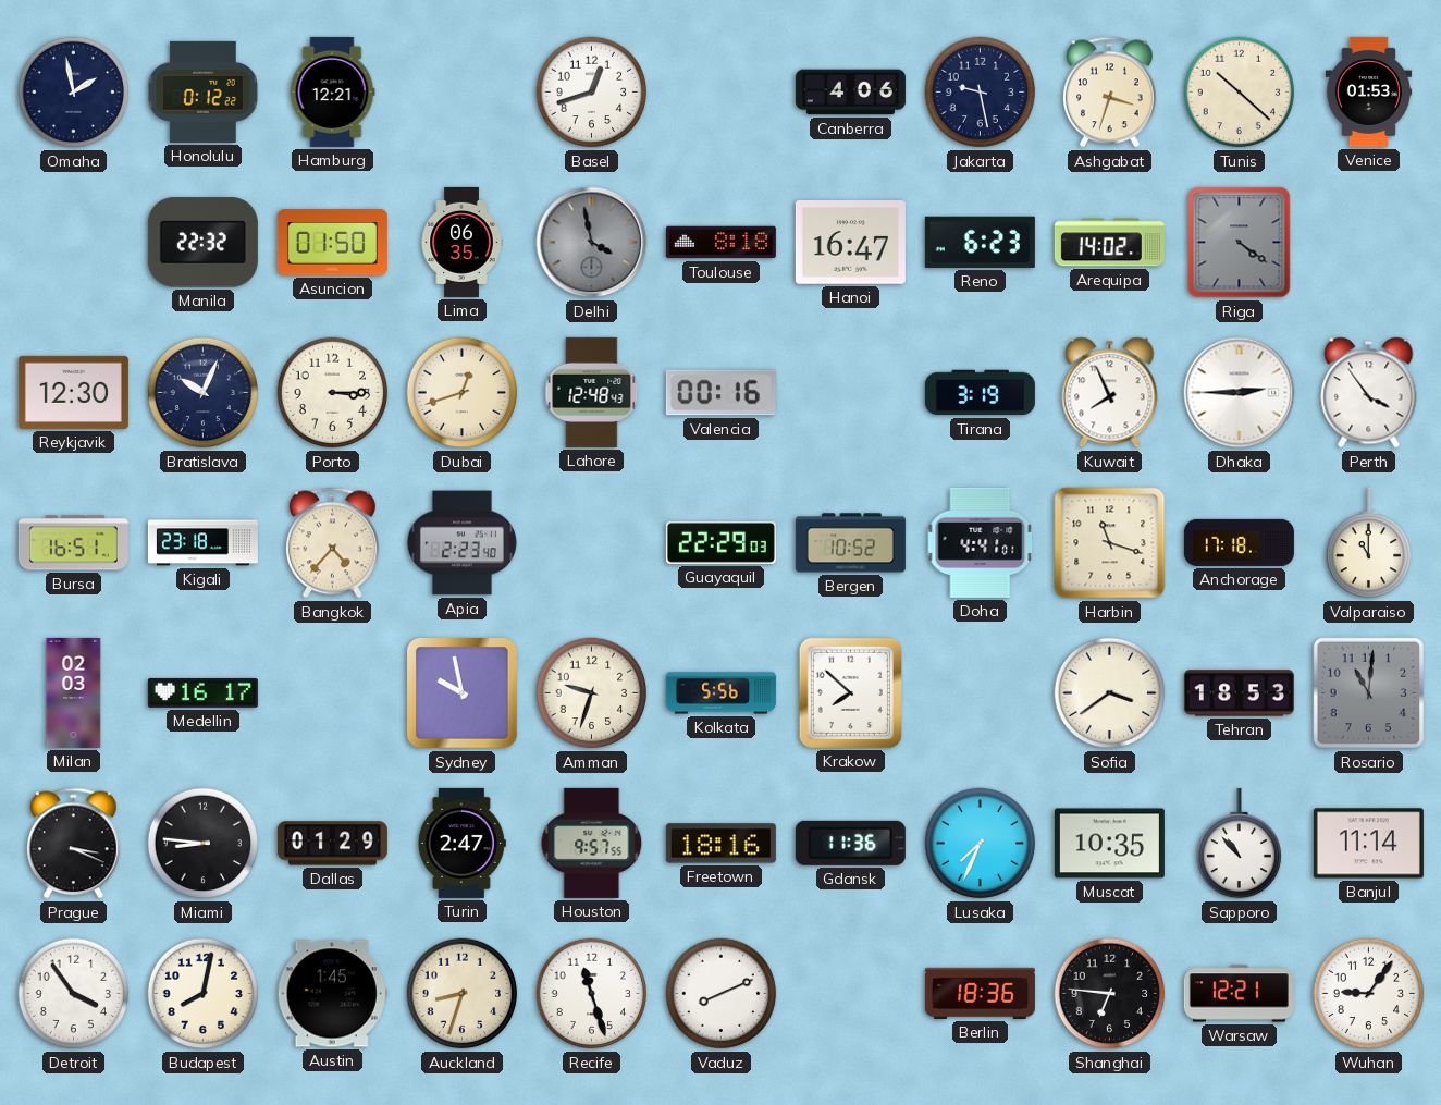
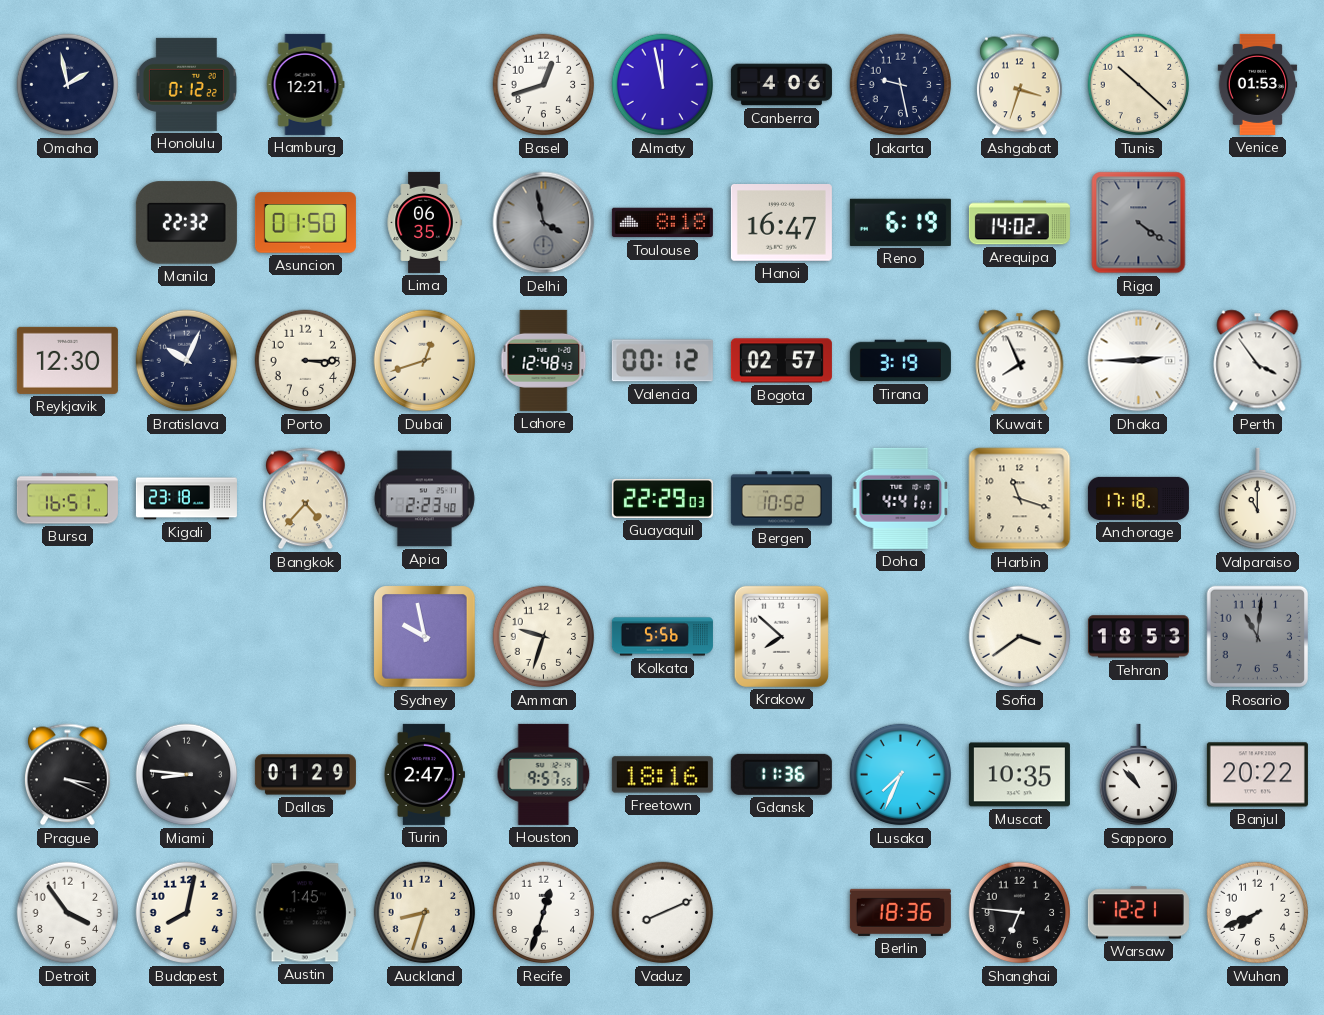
Almaty: none -> 11:58 (663, 85)
Reno: 6:23 -> 6:19 (900, 222)
Valencia: 00:16 -> 00:12 (662, 361)
Bogota: none -> 02:57 (781, 361)
Milan: 02:03 -> none (74, 692)
Medellin: 16:17 -> none (202, 692)
Banjul: 11:14 -> 20:22 (1257, 775)
Recife: 11:27 -> 12:33 (544, 913)
Wuhan: 9:06 -> 7:41 (1258, 913)
